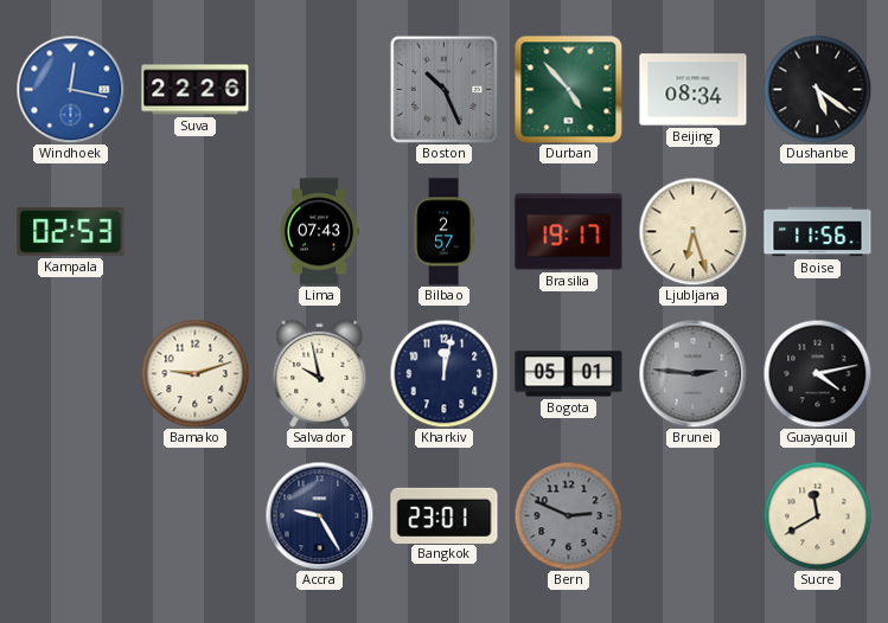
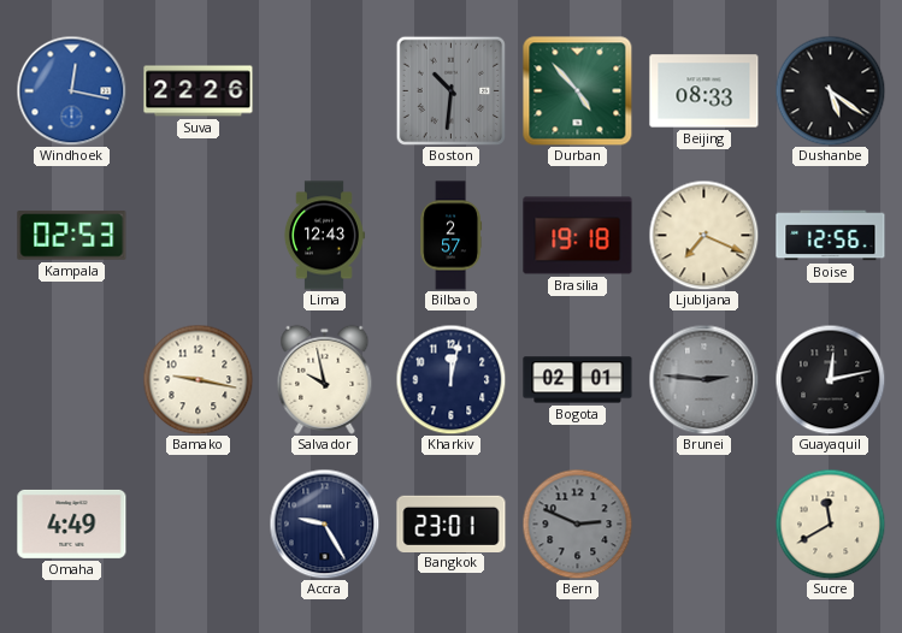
Boston: 10:26 -> 10:31 (450, 90)
Beijing: 08:34 -> 08:33 (704, 91)
Lima: 07:43 -> 12:43 (324, 236)
Brasilia: 19:17 -> 19:18 (578, 236)
Ljubljana: 6:27 -> 7:19 (703, 235)
Boise: 11:56 -> 12:56 (831, 236)
Bamako: 9:12 -> 9:17 (198, 379)
Bogota: 05:01 -> 02:01 (578, 380)
Guayaquil: 4:13 -> 12:13 (830, 379)
Omaha: none -> 4:49 (72, 523)
